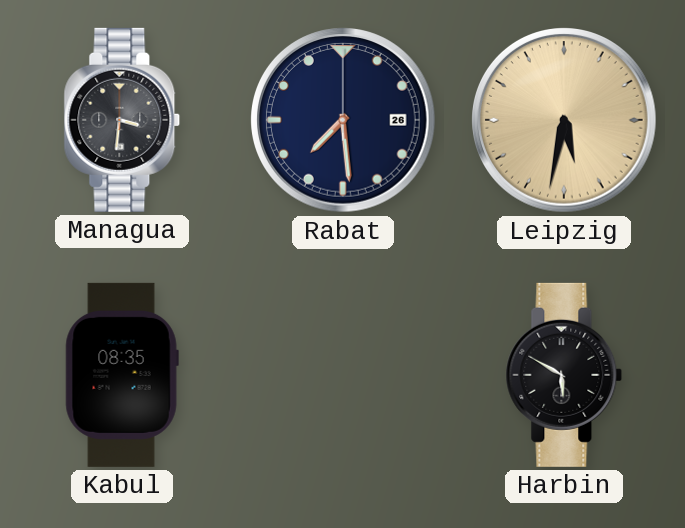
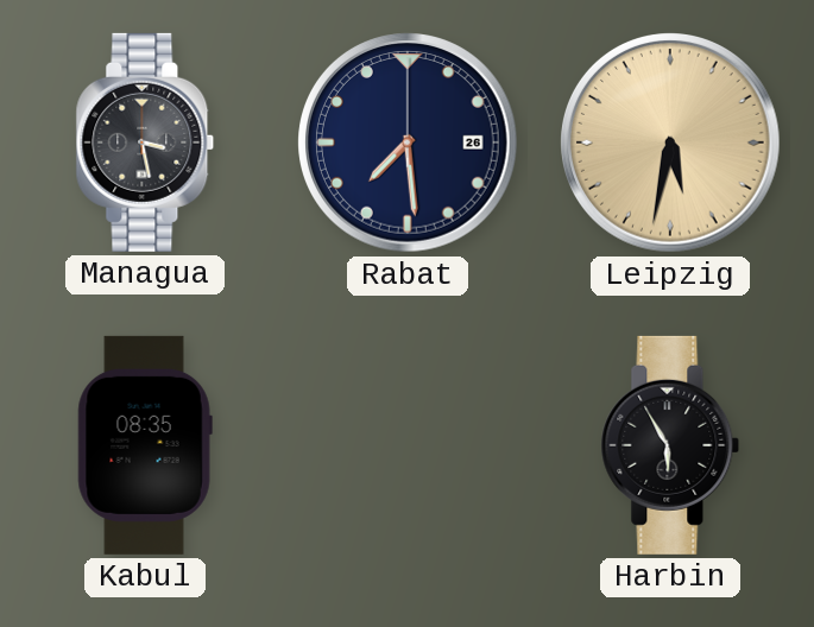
Managua: 3:31 -> 3:28 (145, 142)
Harbin: 5:50 -> 5:55 (670, 445)
